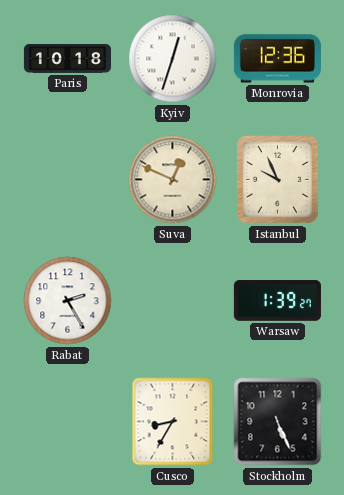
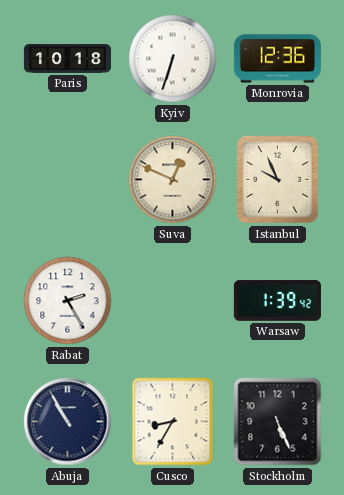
Kyiv: 12:33 -> 6:33 (173, 59)
Warsaw: 1:39:27 -> 1:39:42 (277, 301)
Abuja: none -> 10:55 (68, 422)
